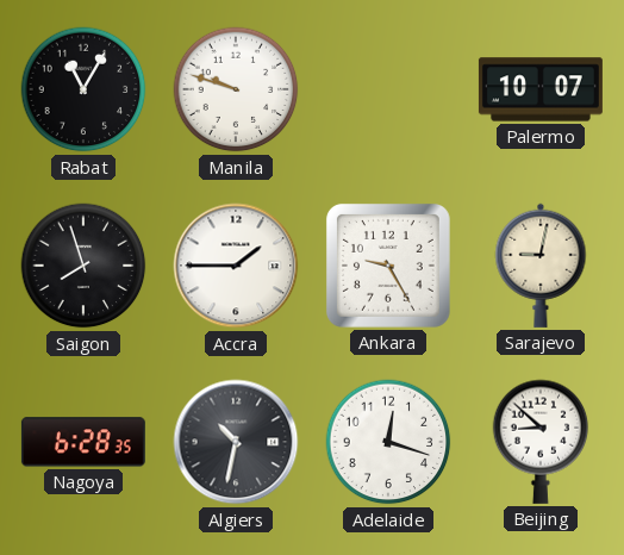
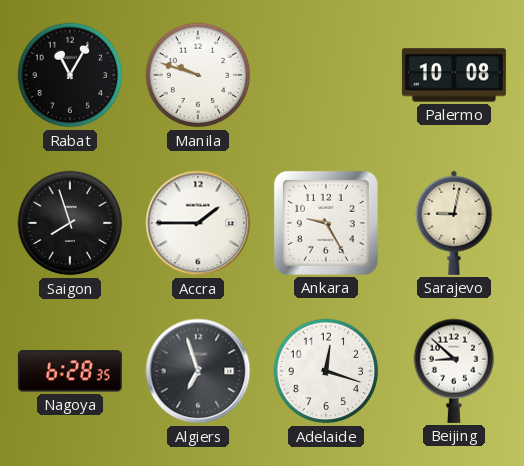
Palermo: 10:07 -> 10:08 (454, 75)
Algiers: 10:32 -> 6:57 (198, 371)
